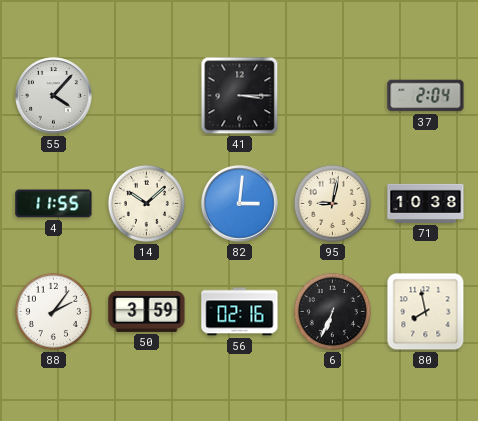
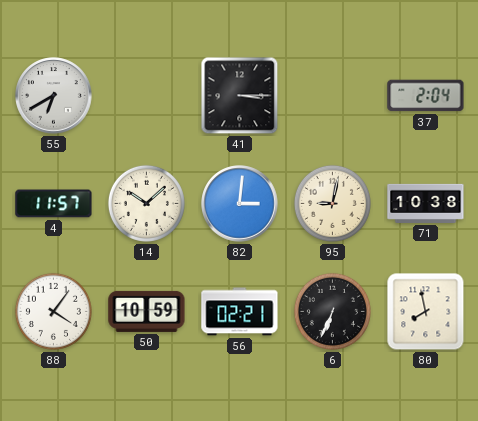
55: 4:07 -> 6:40 (54, 96)
4: 11:55 -> 11:57 (54, 204)
88: 2:06 -> 4:06 (53, 311)
50: 3:59 -> 10:59 (147, 311)
56: 02:16 -> 02:21 (240, 312)
